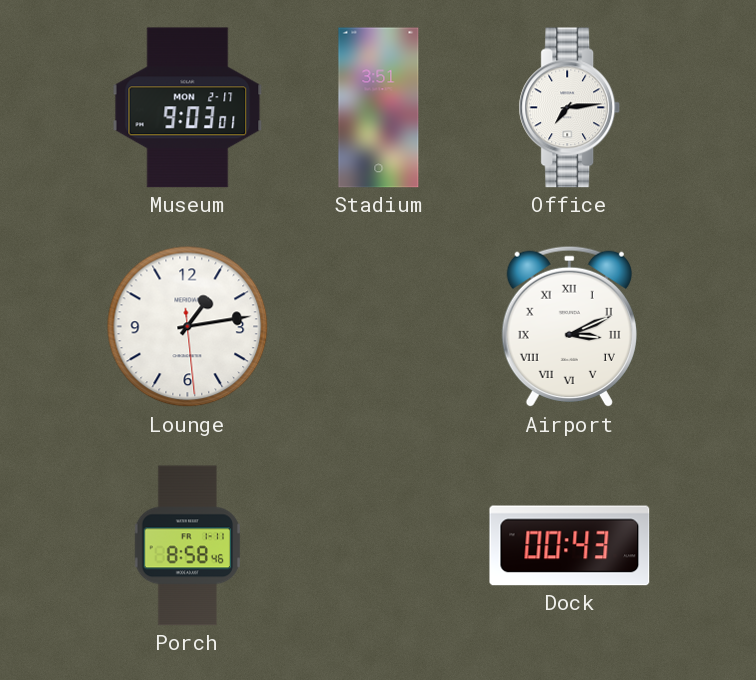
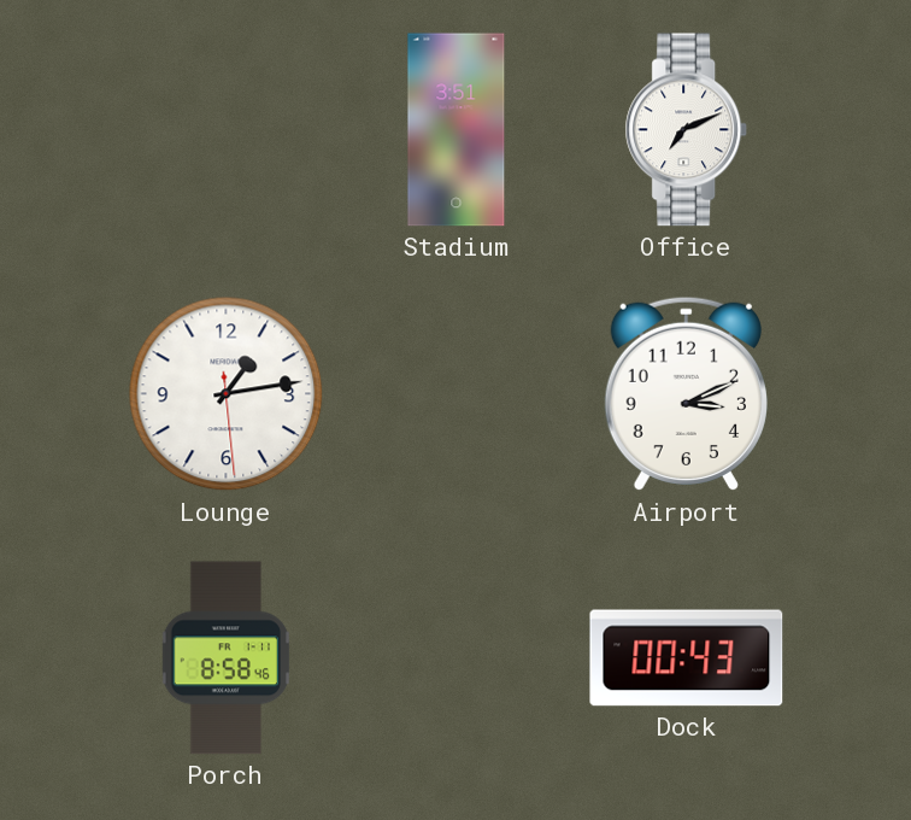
Museum: 9:03 -> none (188, 108)
Office: 7:14 -> 7:11 (687, 130)
Airport numerals: Roman -> Arabic (686, 394)
